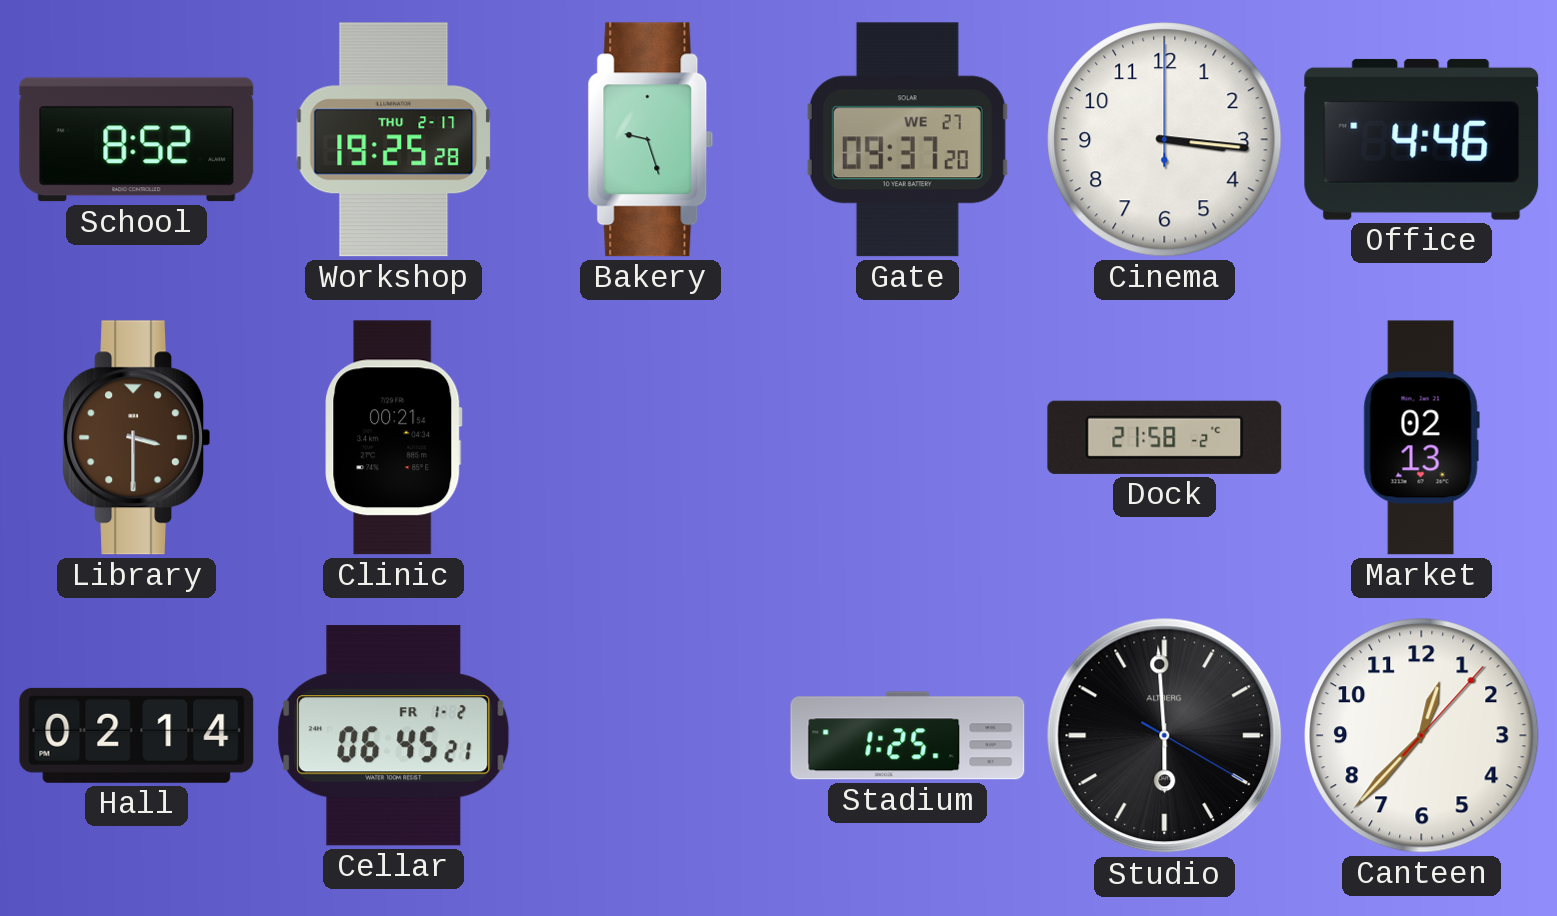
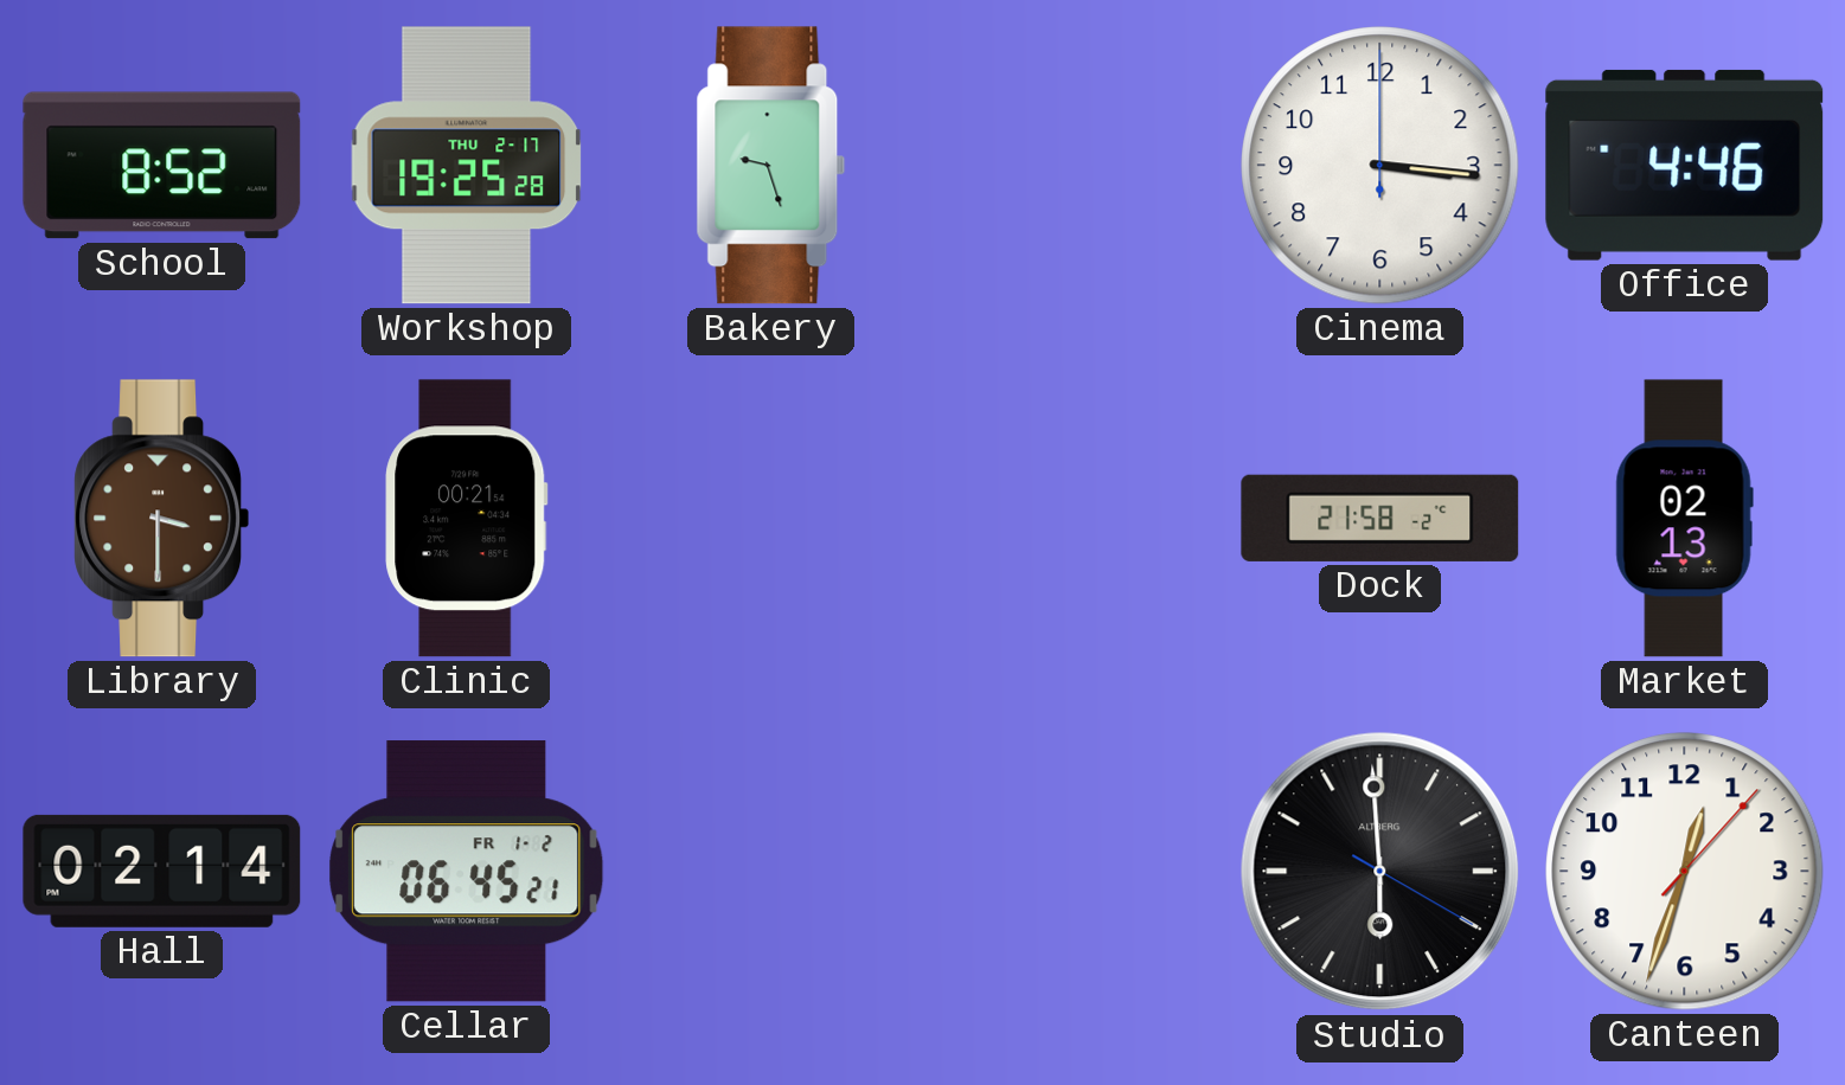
Gate: 09:37 -> none (907, 140)
Stadium: 1:25 -> none (908, 736)
Canteen: 12:37 -> 12:33 (1685, 872)
